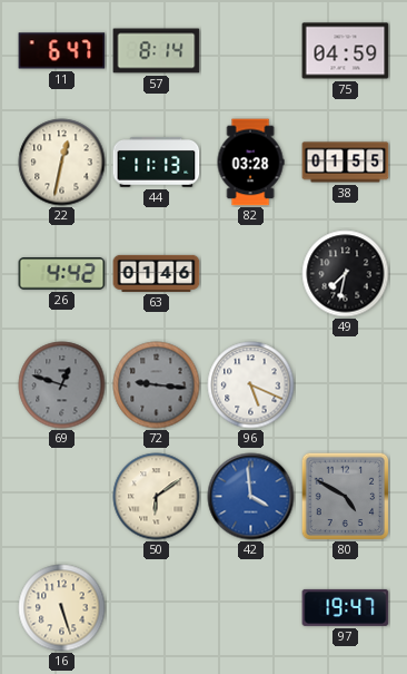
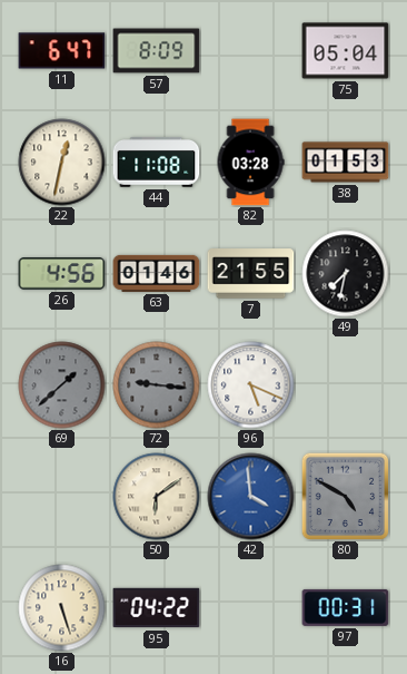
57: 8:14 -> 8:09 (157, 51)
75: 04:59 -> 05:04 (346, 51)
44: 11:13 -> 11:08 (157, 163)
38: 01:55 -> 01:53 (346, 163)
26: 4:42 -> 4:56 (62, 274)
7: none -> 21:55 (251, 274)
69: 12:48 -> 1:38 (62, 385)
95: none -> 04:22 (157, 608)
97: 19:47 -> 00:31 (346, 607)
